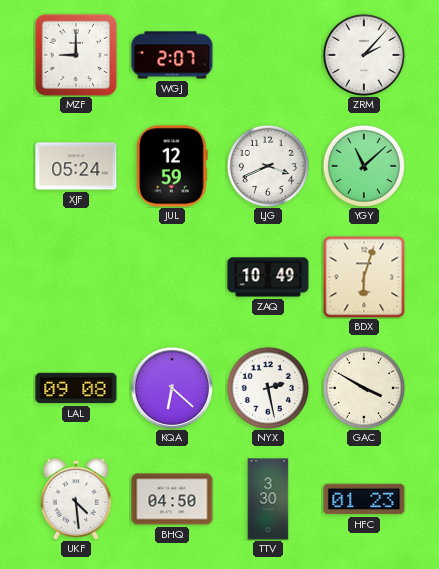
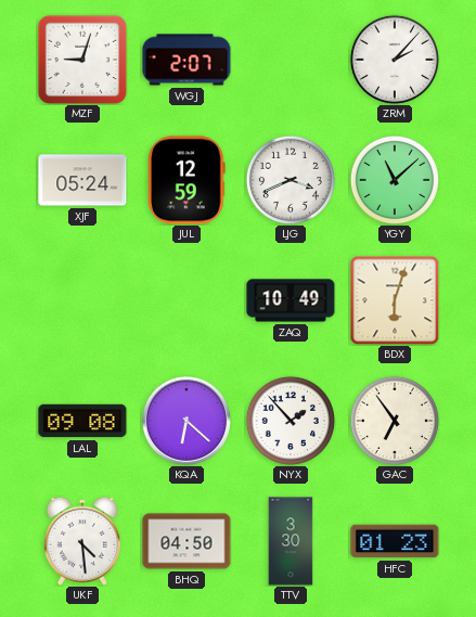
MZF: 9:00 -> 9:03 (82, 60)
NYX: 2:28 -> 1:53 (291, 421)
GAC: 3:50 -> 6:54 (395, 421)
